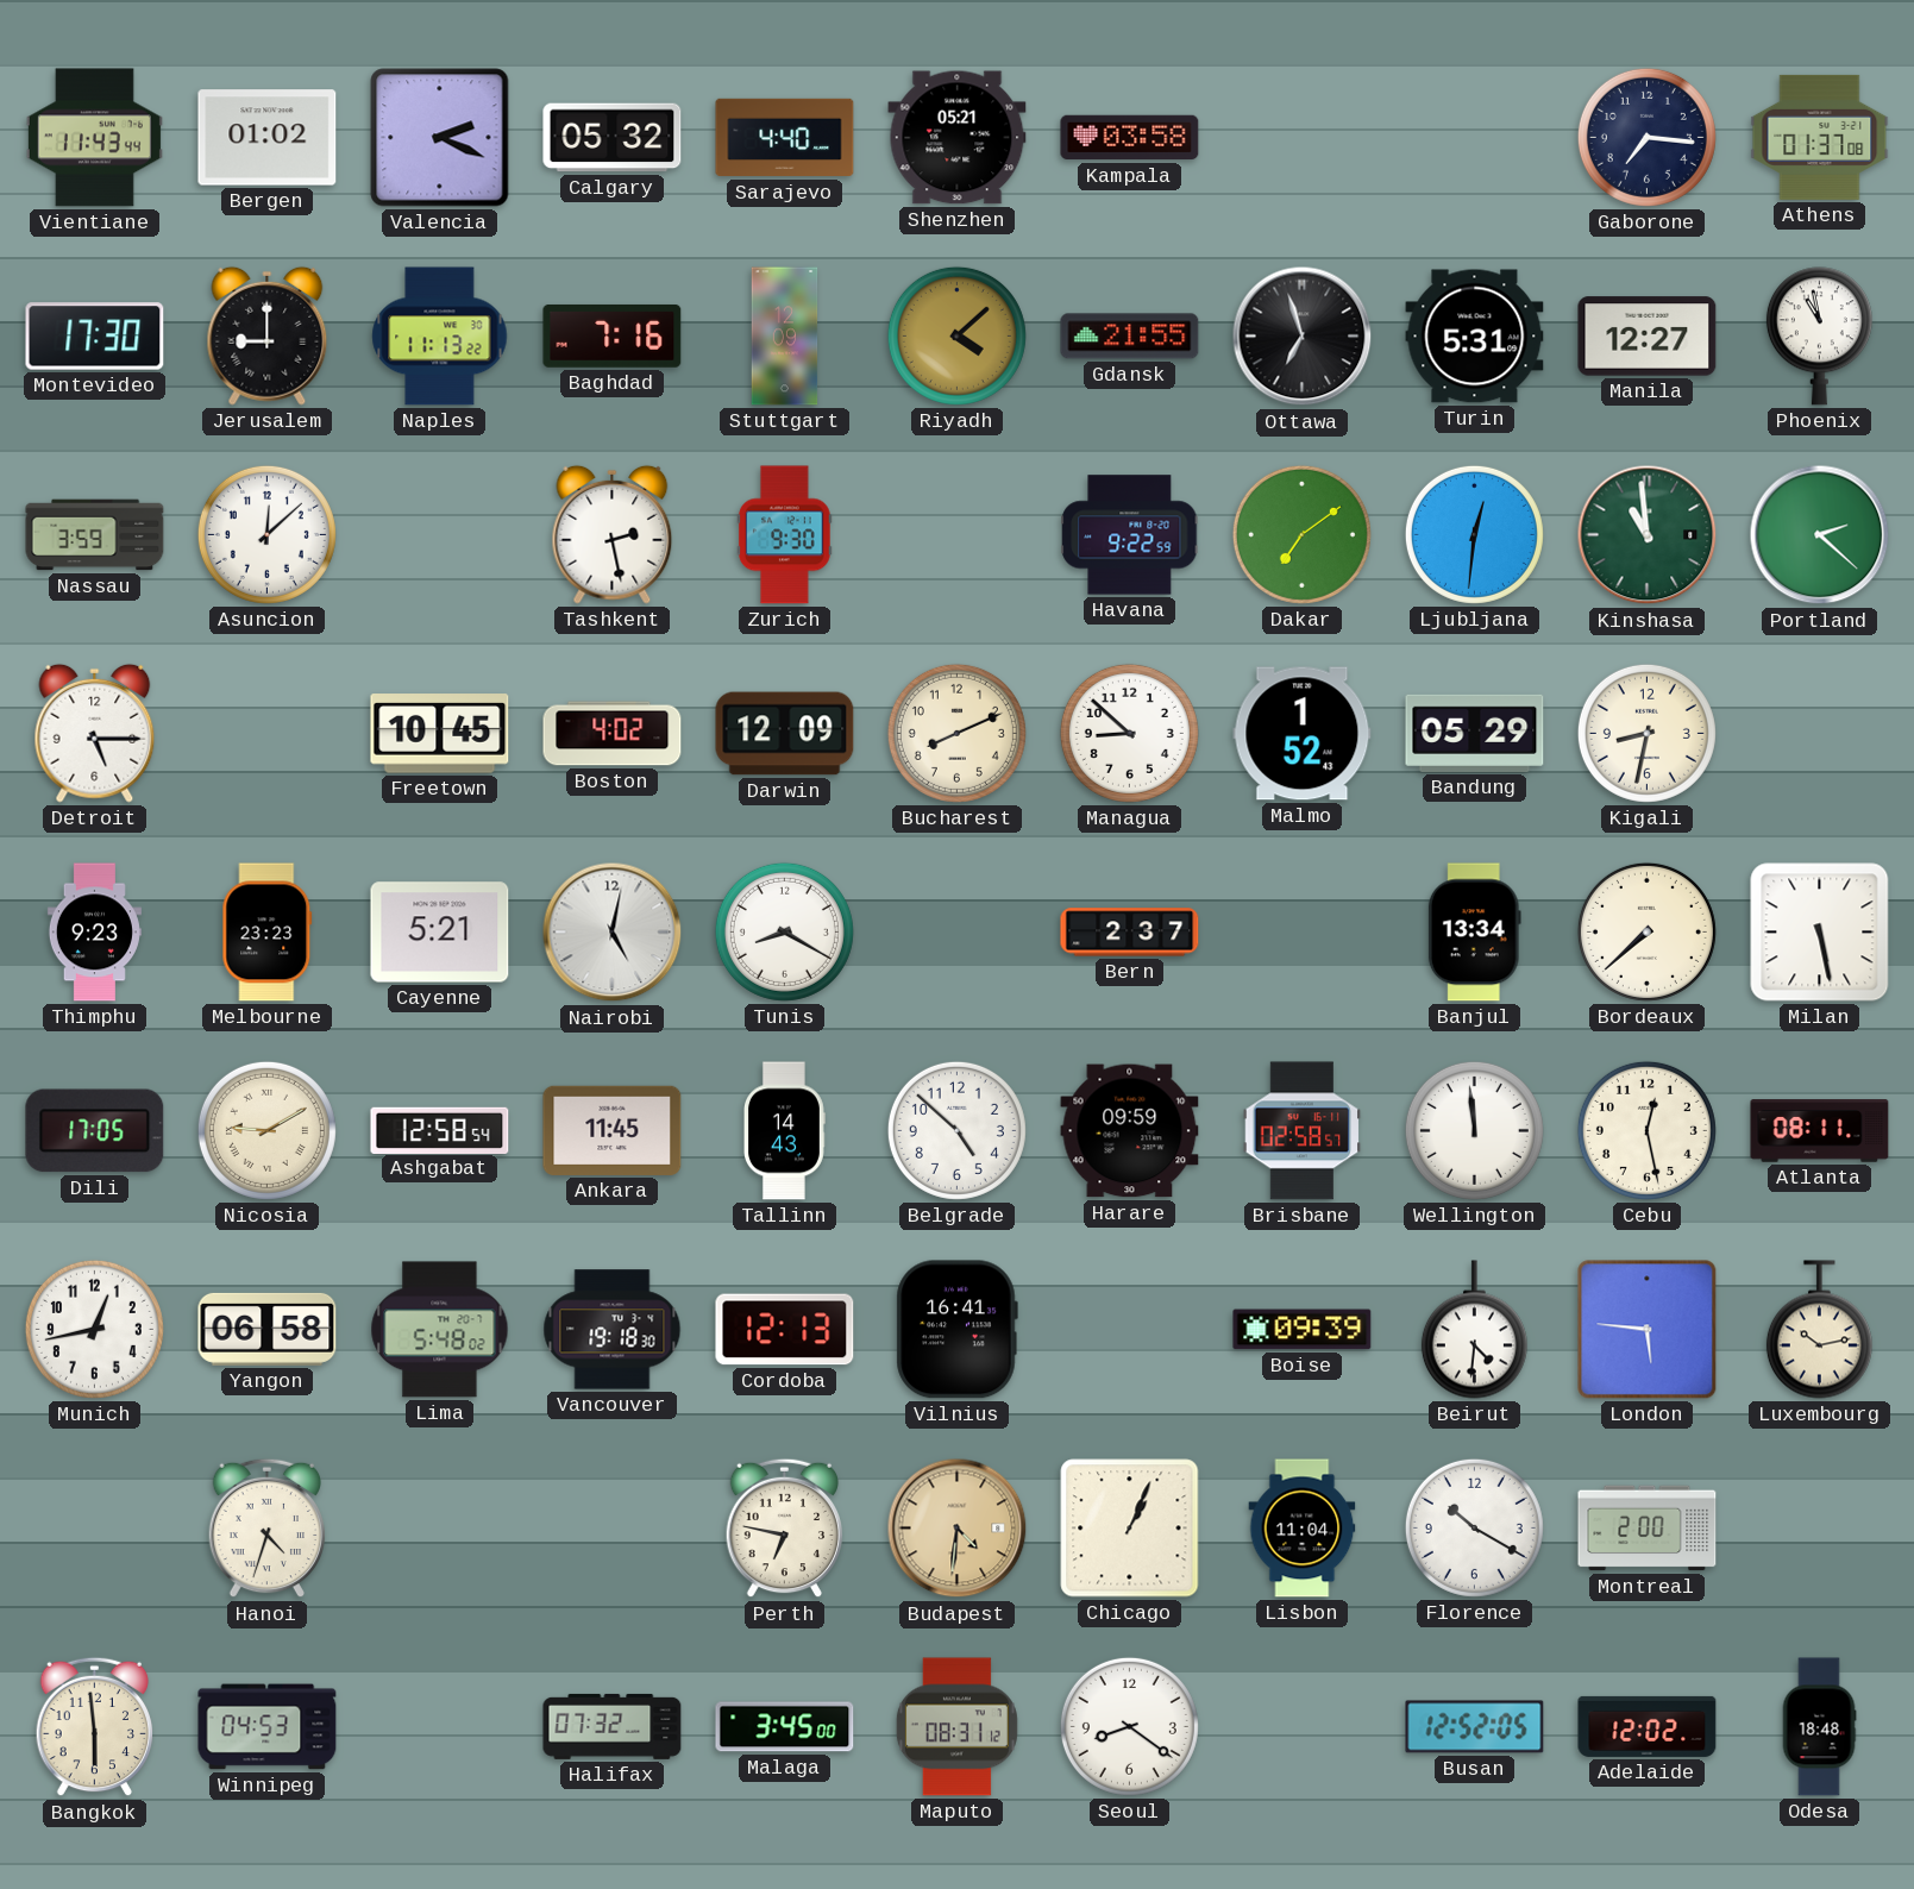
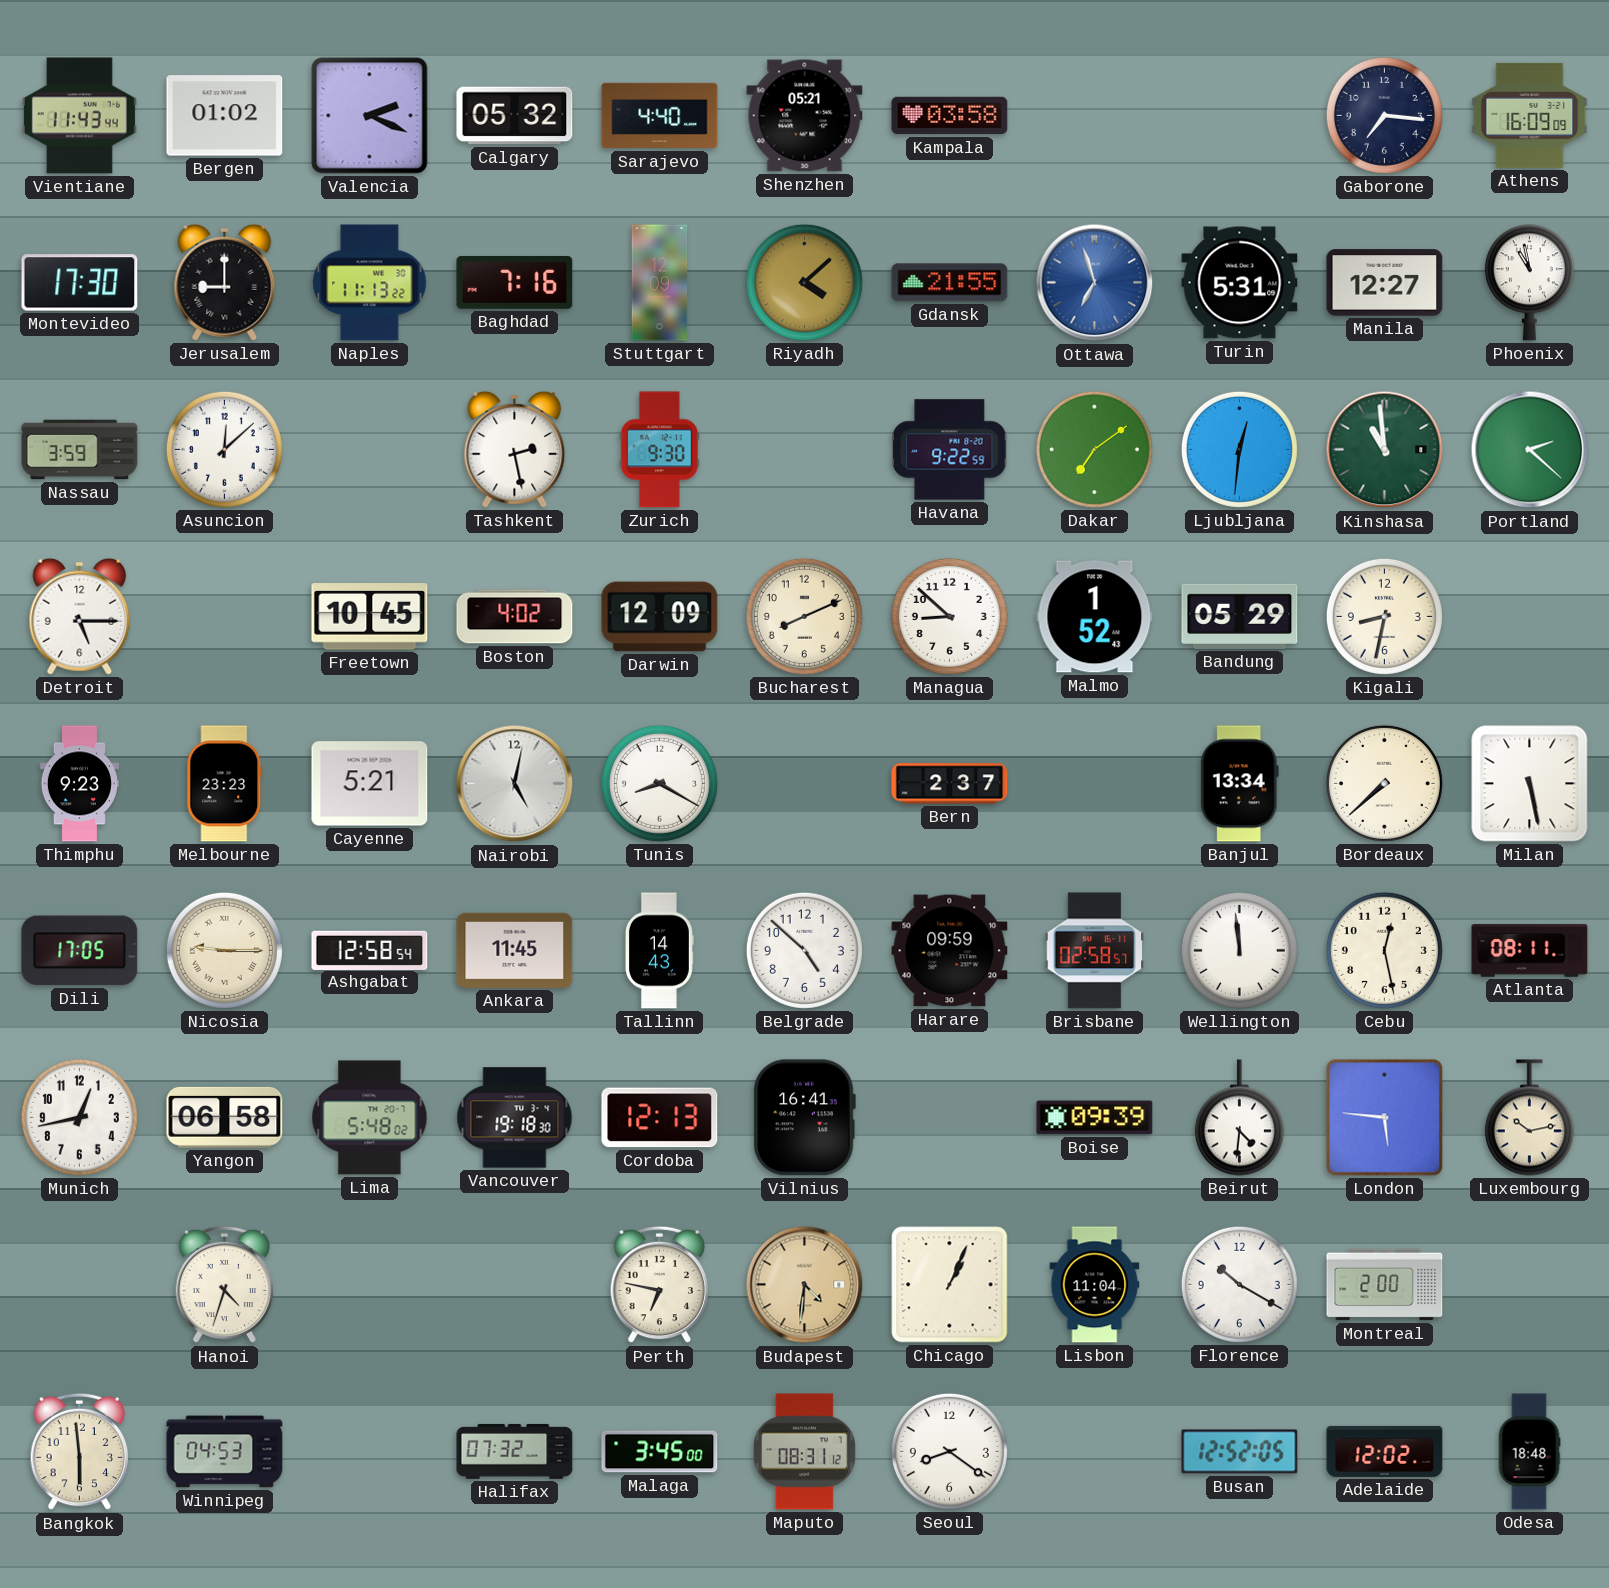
Athens: 01:37 -> 16:09 (1530, 115)
Ottawa dial: black -> blue (1095, 283)
Nicosia: 9:10 -> 9:15 (224, 950)
